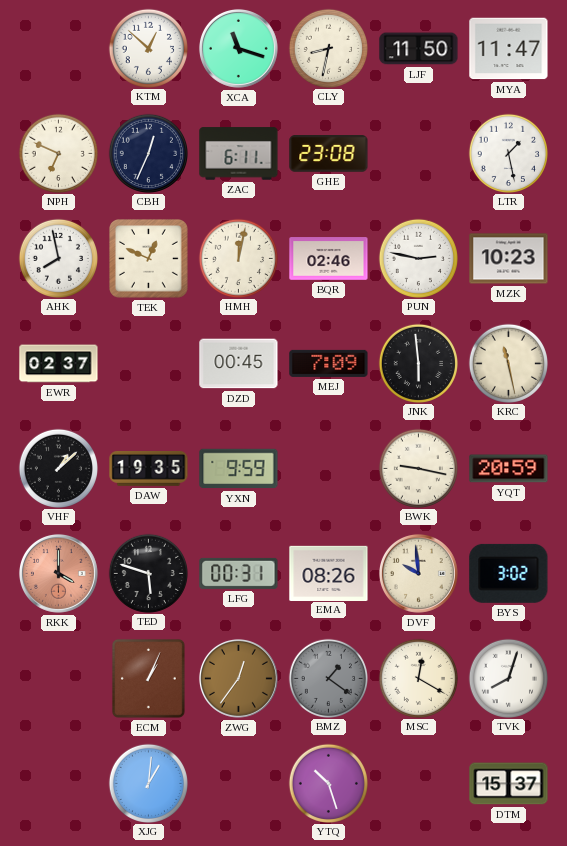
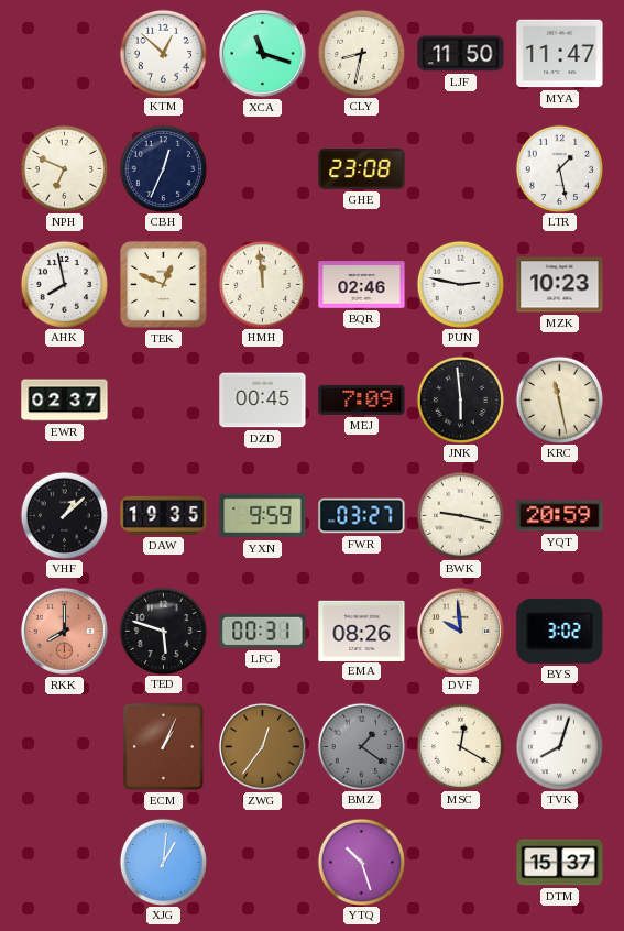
ZAC: 6:11 -> none (239, 154)
HMH: 12:02 -> 11:59 (262, 284)
FWR: none -> 03:27 (362, 516)
RKK: 4:00 -> 8:00 (64, 631)
